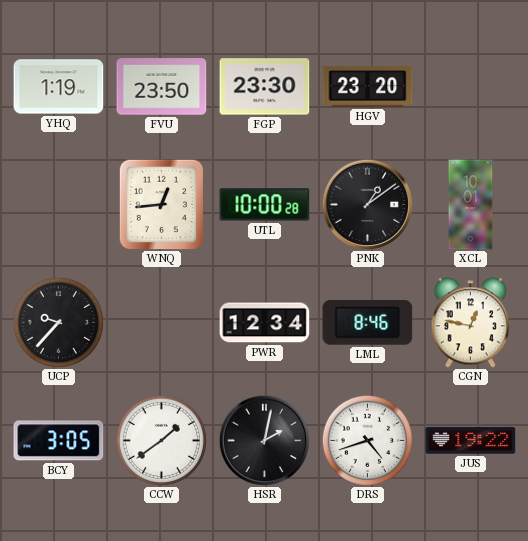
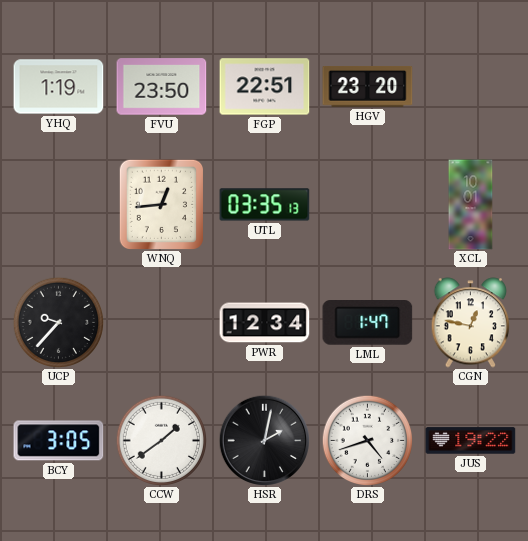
FGP: 23:30 -> 22:51 (265, 87)
UTL: 10:00 -> 03:35 (265, 205)
PNK: 1:09 -> none (367, 204)
LML: 8:46 -> 1:47 (368, 323)
